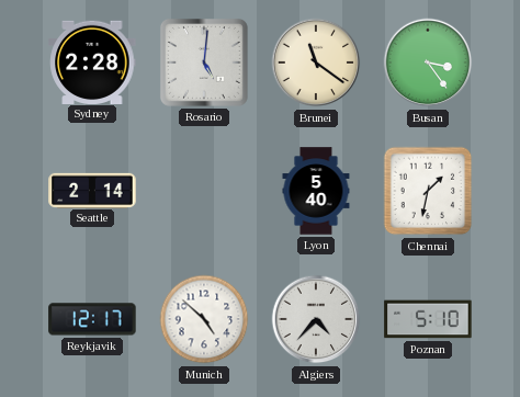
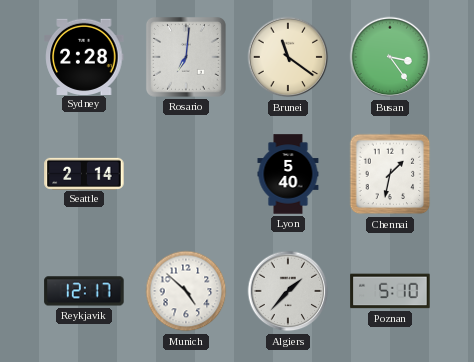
Rosario: 5:01 -> 7:01 (186, 57)
Algiers: 4:37 -> 1:37 (288, 291)
